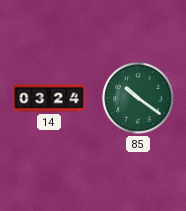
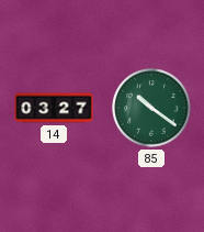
14: 03:24 -> 03:27 (54, 108)
